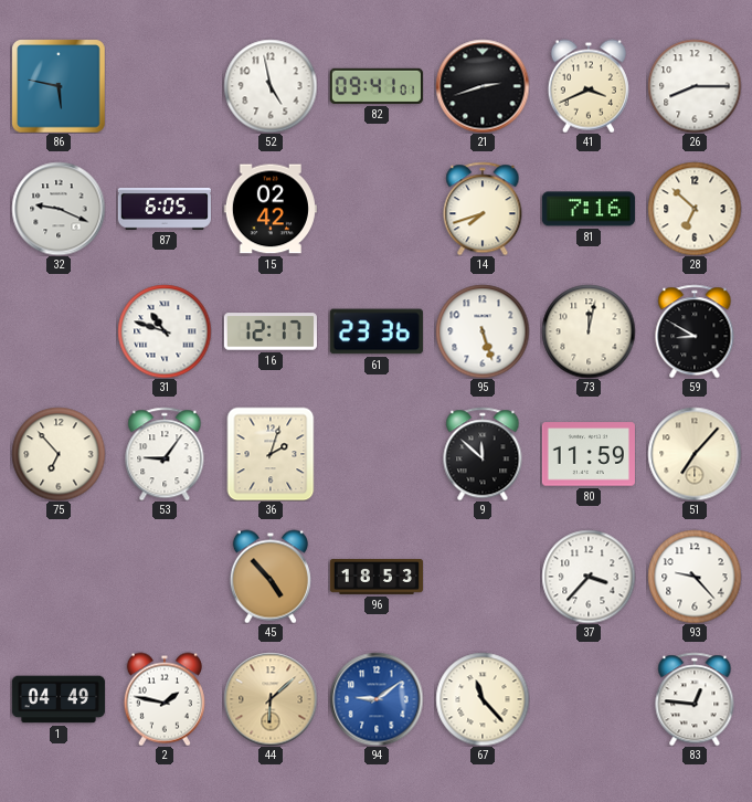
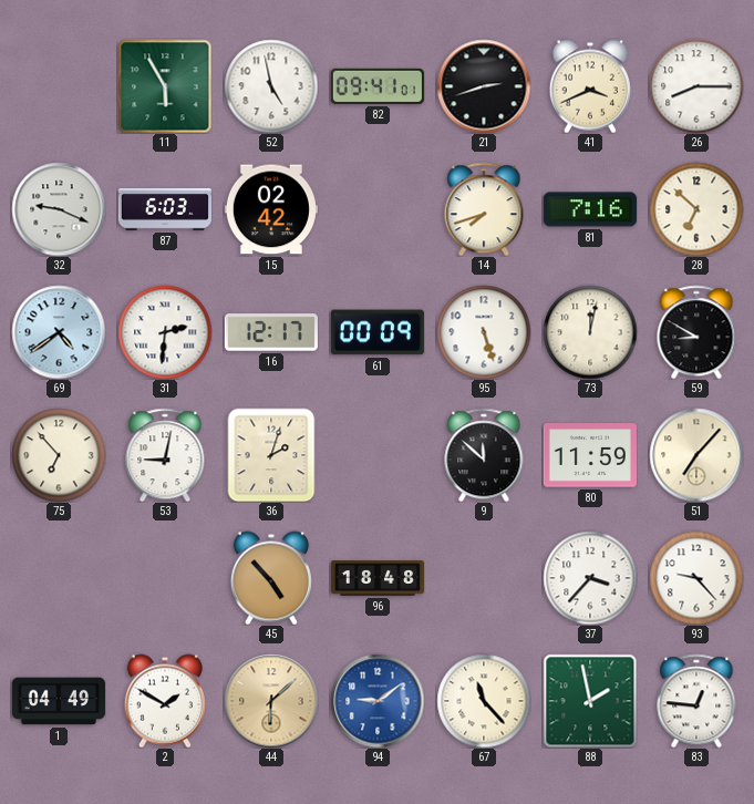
86: 5:47 -> none (59, 86)
11: none -> 5:55 (165, 86)
87: 6:05 -> 6:03 (165, 209)
69: none -> 4:39 (59, 332)
31: 10:48 -> 2:31 (165, 332)
61: 23:36 -> 00:09 (378, 332)
53: 9:06 -> 9:02 (165, 455)
96: 18:53 -> 18:48 (376, 579)
2: 1:47 -> 1:50 (165, 701)
88: none -> 1:58 (590, 701)
